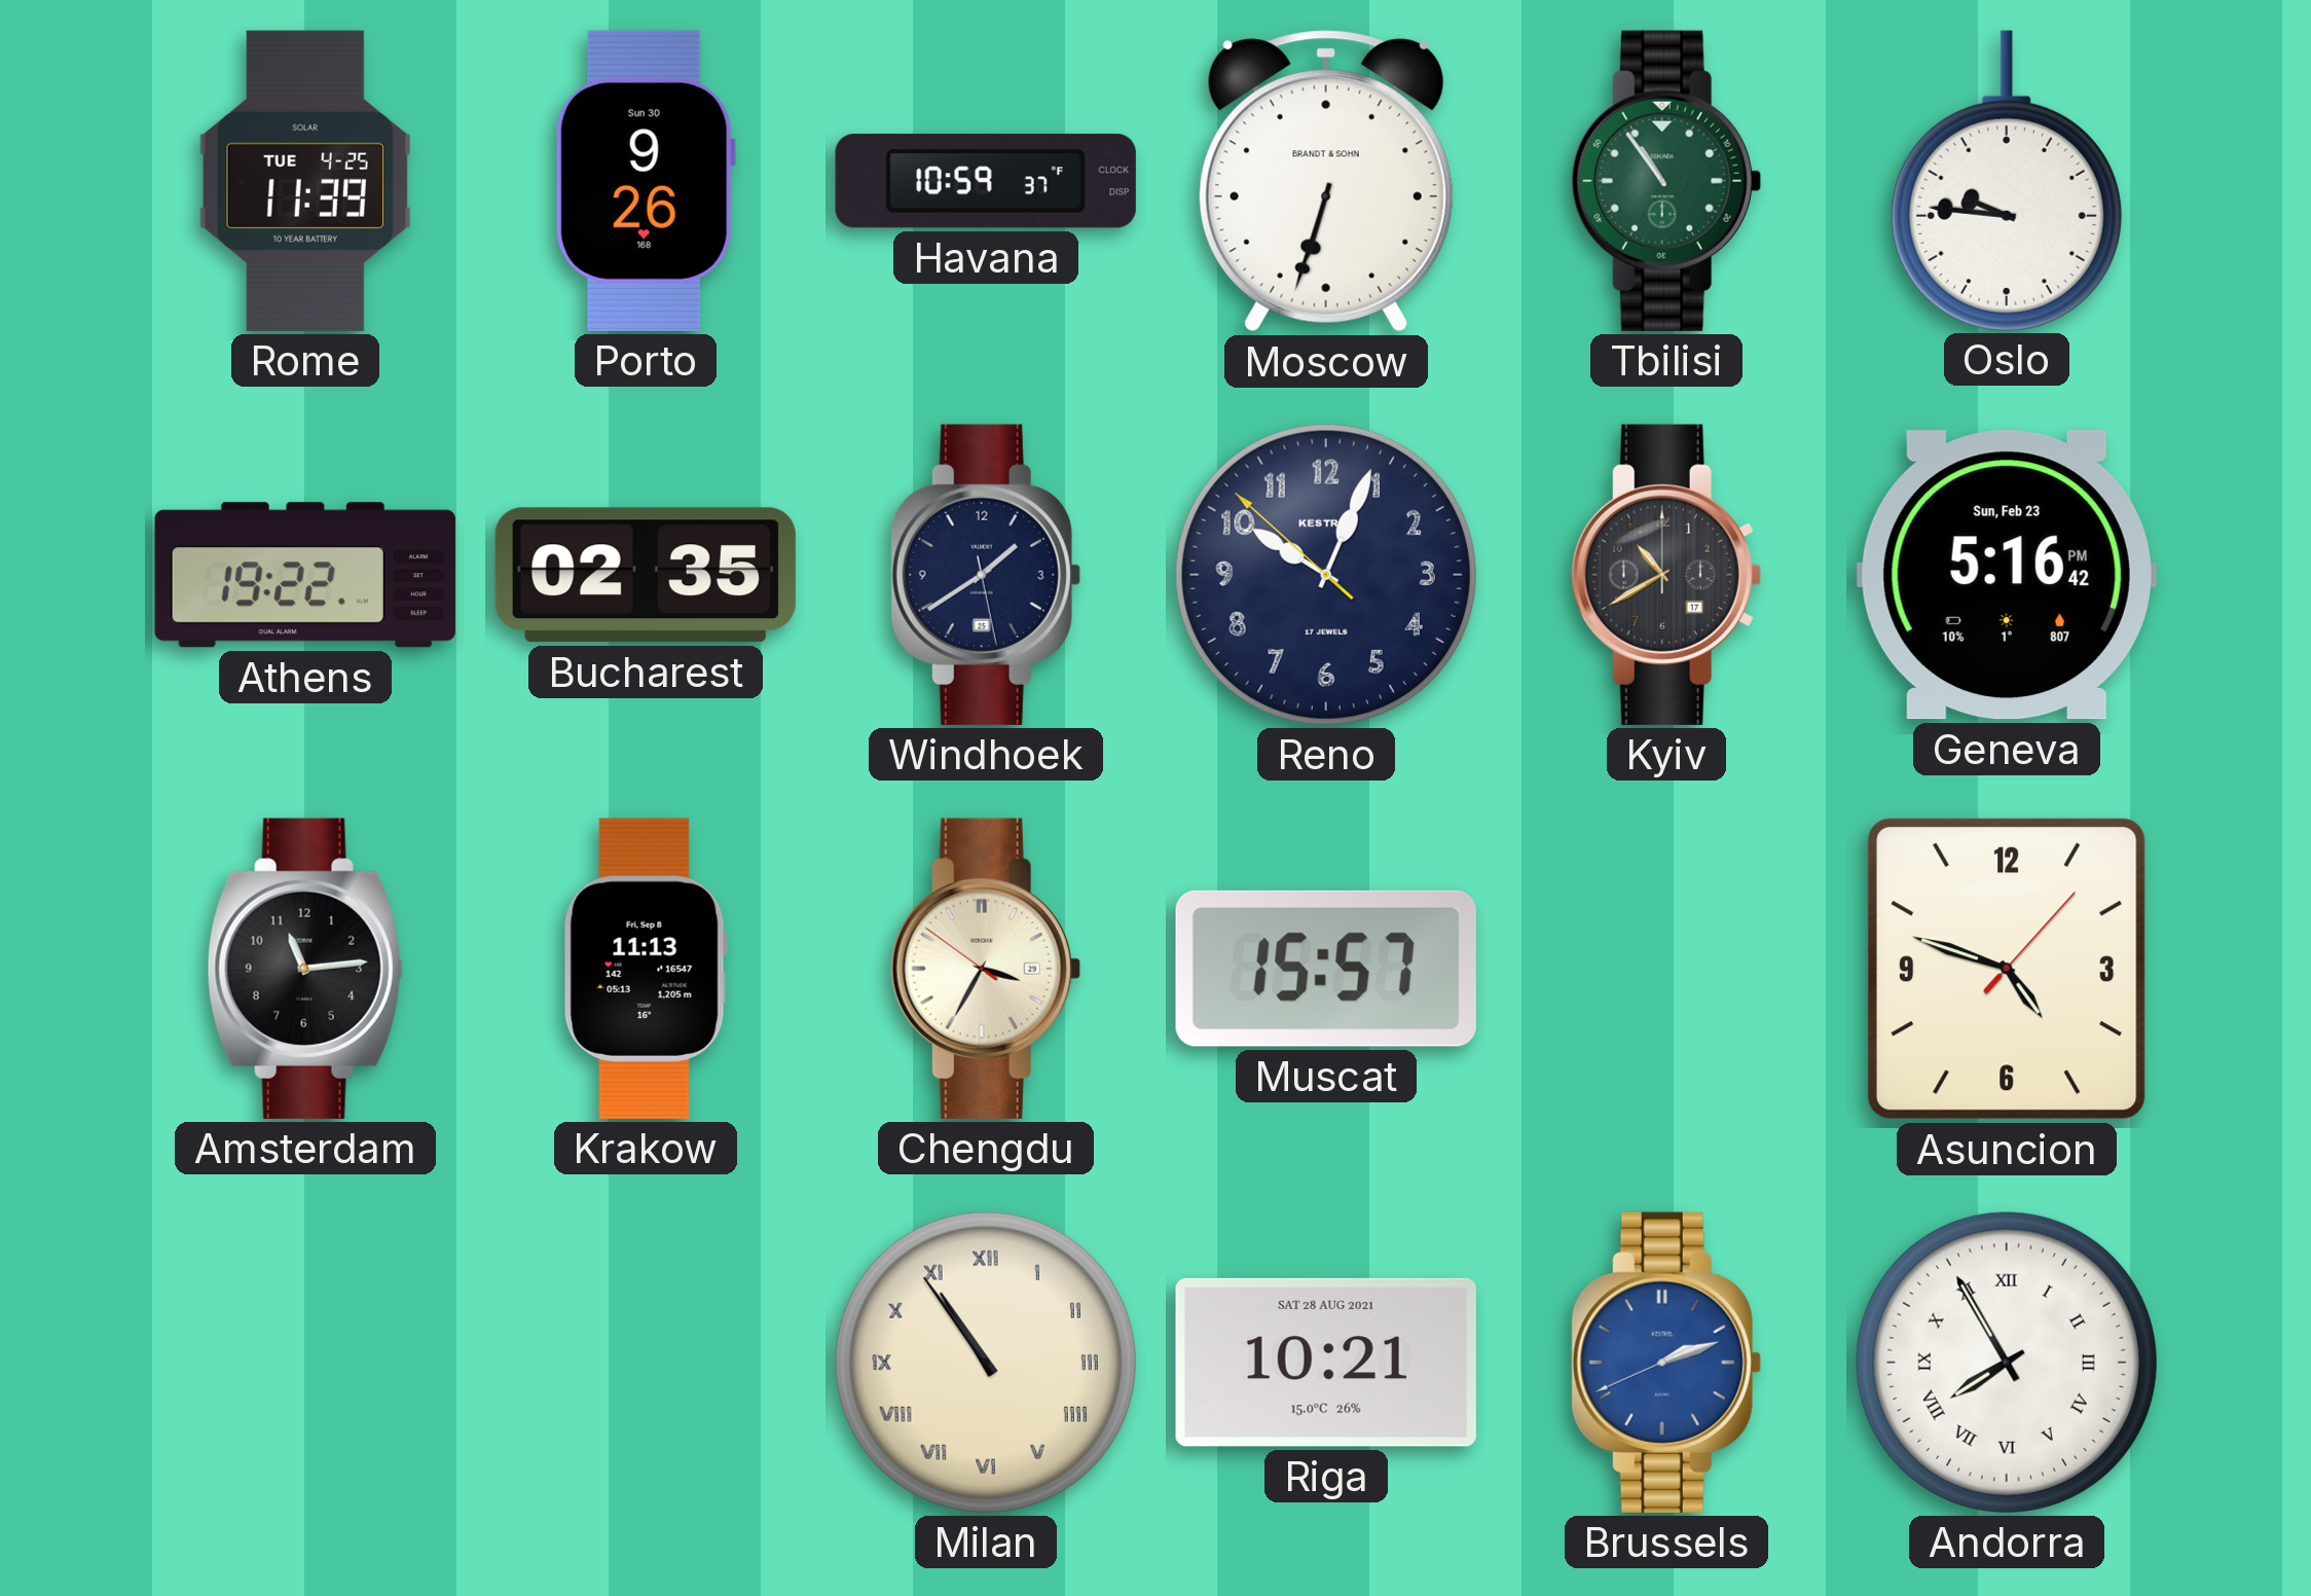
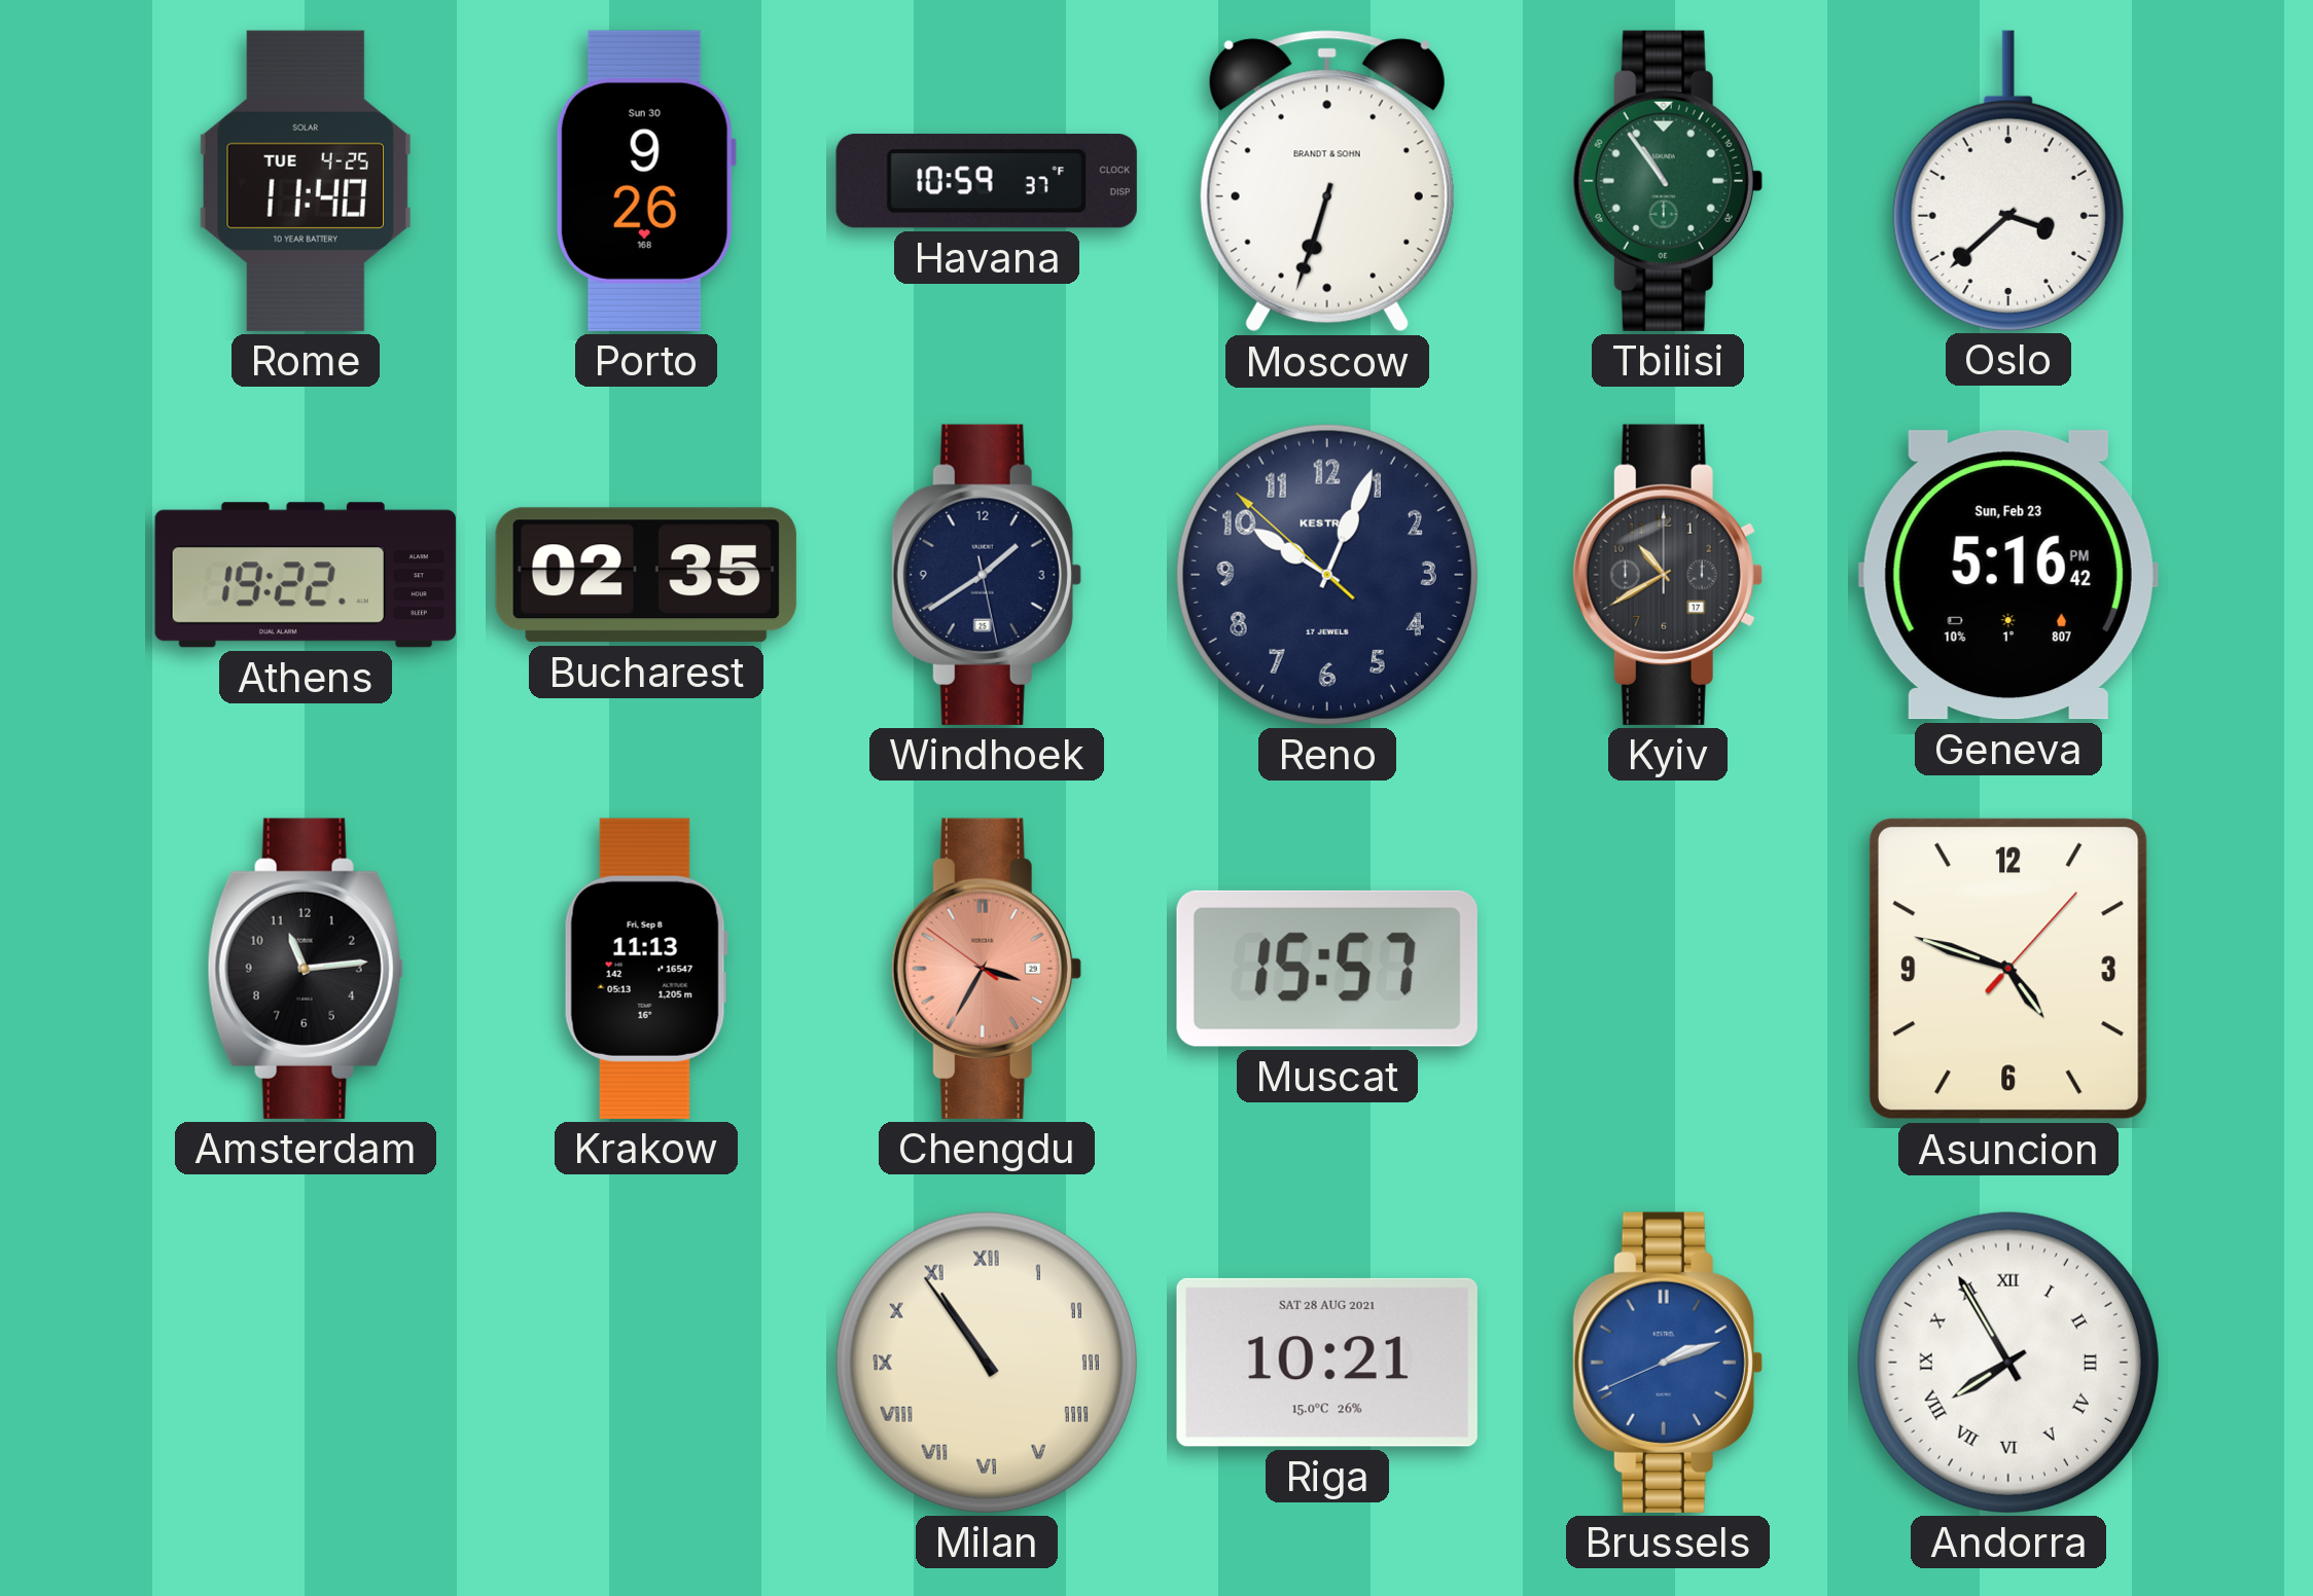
Rome: 11:39 -> 11:40 (306, 181)
Oslo: 9:46 -> 3:38 (2008, 180)
Chengdu dial: cream -> salmon (987, 969)
